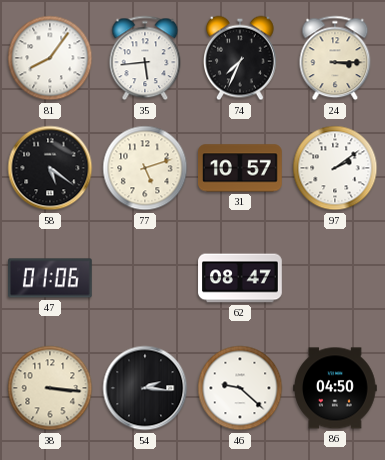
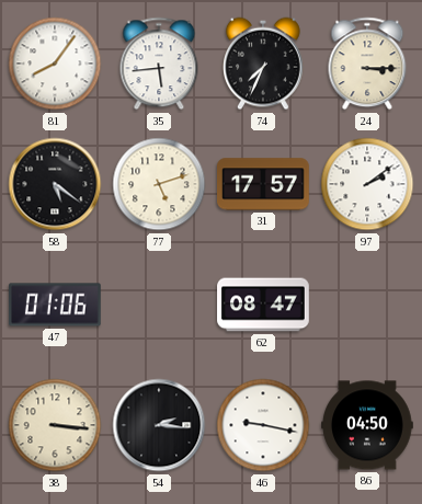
31: 10:57 -> 17:57 (263, 184)
46: 9:22 -> 9:17 (263, 425)
